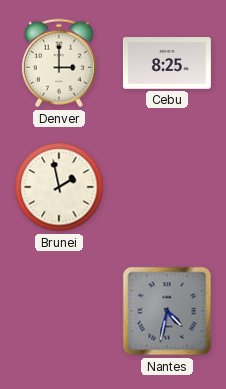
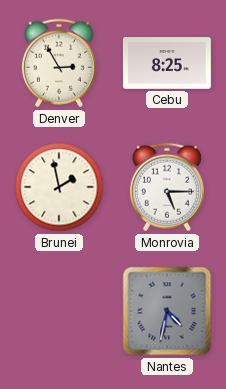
Denver: 3:00 -> 2:55 (59, 63)
Monrovia: none -> 5:15 (167, 187)
